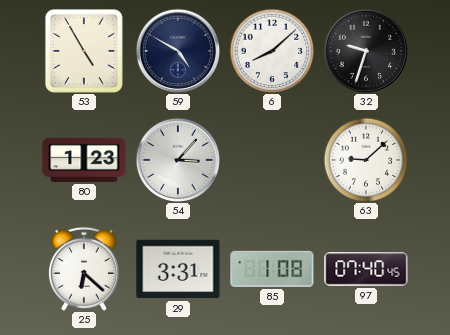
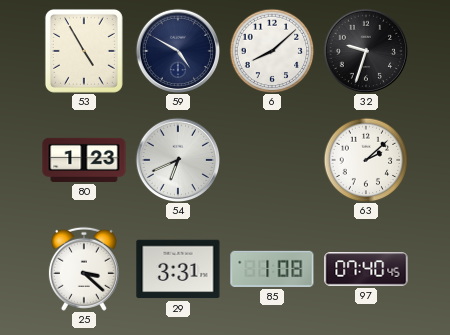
54: 3:07 -> 6:41 (177, 159)
63: 9:08 -> 2:08 (366, 160)
25: 6:22 -> 3:22 (84, 269)
